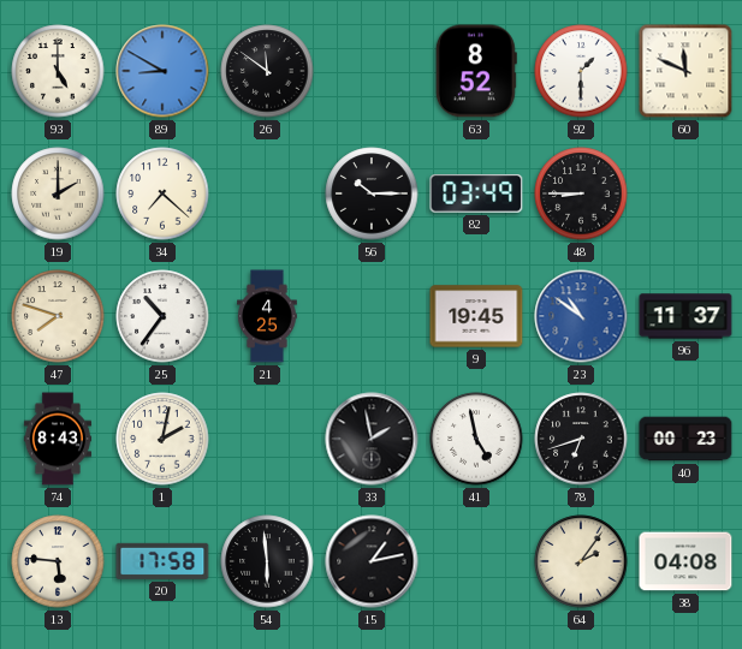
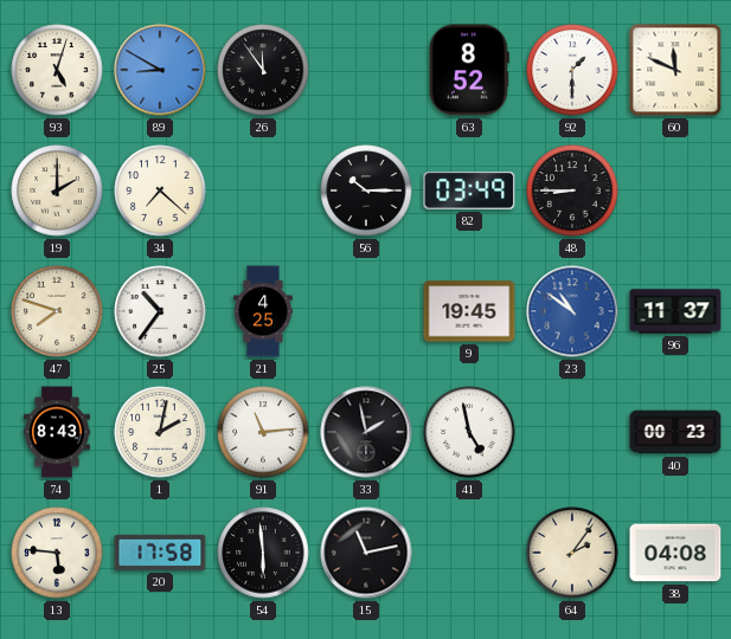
93: 5:00 -> 5:03 (57, 70)
26: 11:51 -> 11:54 (263, 70)
91: none -> 11:14 (263, 432)
78: 6:42 -> none (581, 439)
15: 1:13 -> 11:13 (366, 553)
